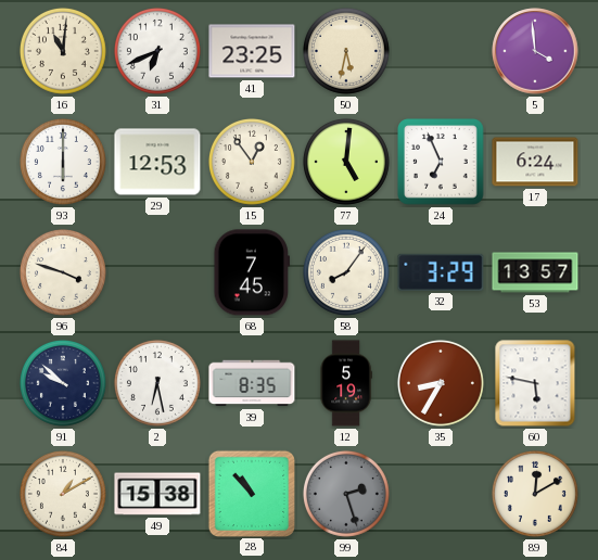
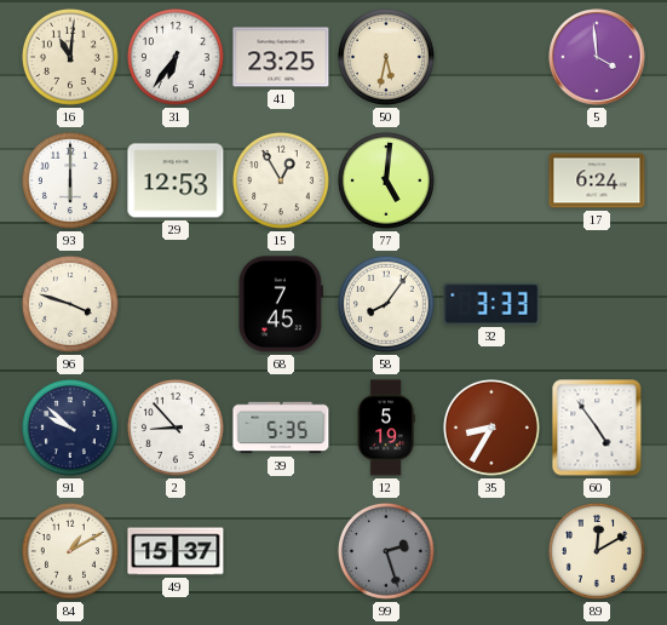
31: 6:41 -> 6:36 (176, 57)
15: 12:54 -> 12:55 (281, 180)
24: 6:56 -> none (442, 163)
32: 3:29 -> 3:33 (491, 304)
53: 13:57 -> none (535, 272)
2: 6:28 -> 8:53 (176, 428)
39: 8:35 -> 5:35 (281, 428)
60: 5:47 -> 4:54 (597, 428)
49: 15:38 -> 15:37 (176, 551)
28: 10:53 -> none (251, 493)
